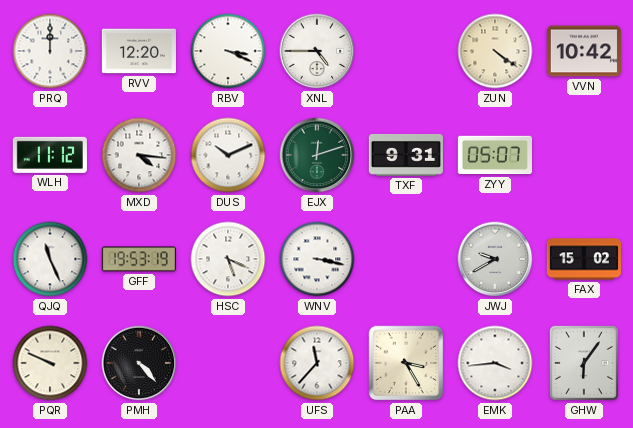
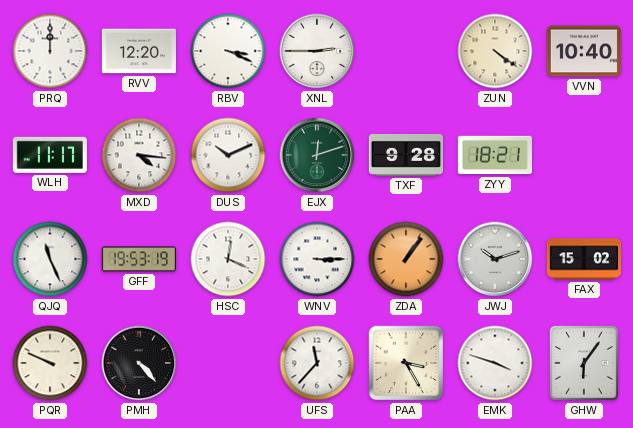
XNL: 4:45 -> 2:45 (317, 51)
VVN: 10:42 -> 10:40 (584, 51)
WLH: 11:12 -> 11:17 (50, 155)
TXF: 9:31 -> 9:28 (406, 155)
ZYY: 05:07 -> 18:21 (495, 155)
HSC: 5:19 -> 12:19 (228, 259)
WNV: 3:17 -> 3:15 (317, 259)
ZDA: none -> 1:06 (406, 259)
JWJ: 9:40 -> 10:12 (495, 259)
EMK: 3:44 -> 3:48 (495, 363)
